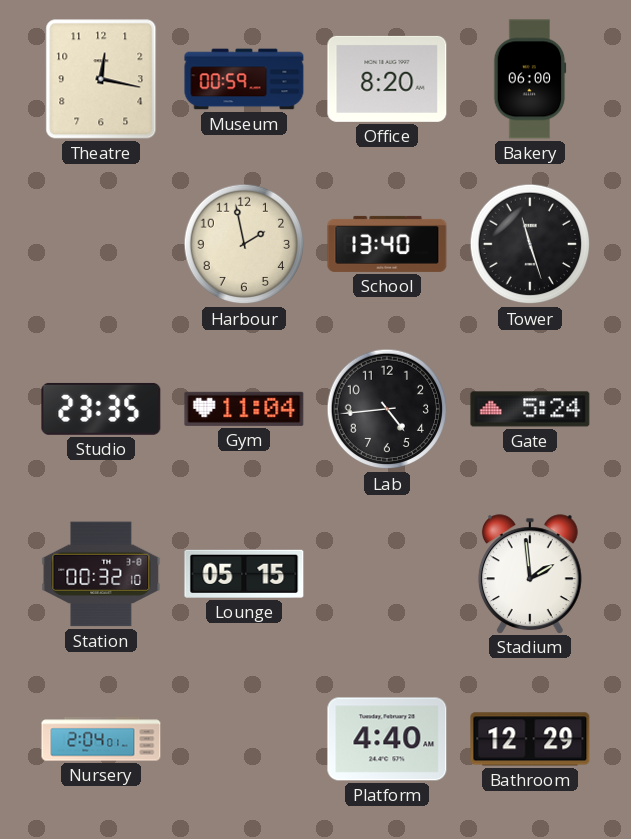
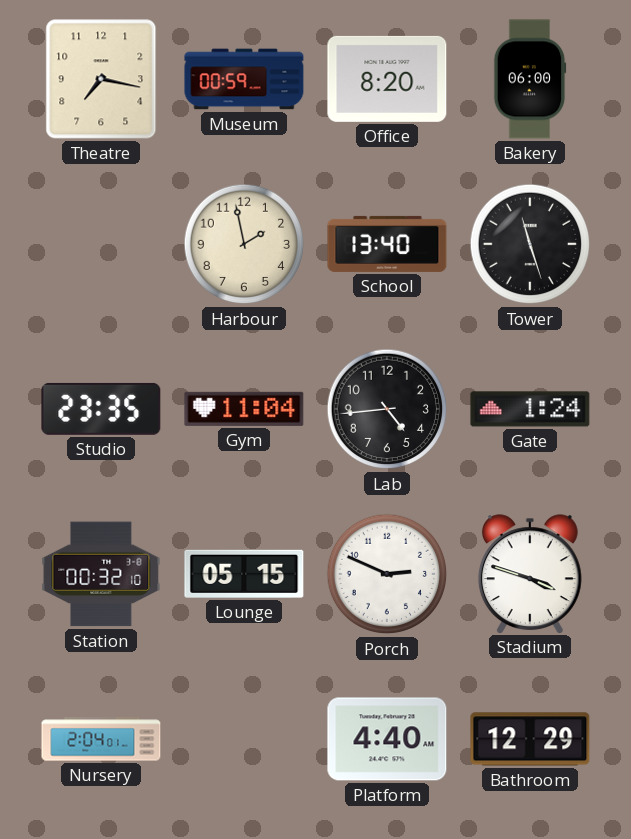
Theatre: 12:17 -> 7:17 (101, 79)
Gate: 5:24 -> 1:24 (530, 409)
Porch: none -> 2:49 (387, 574)
Stadium: 1:59 -> 3:48 (530, 574)
